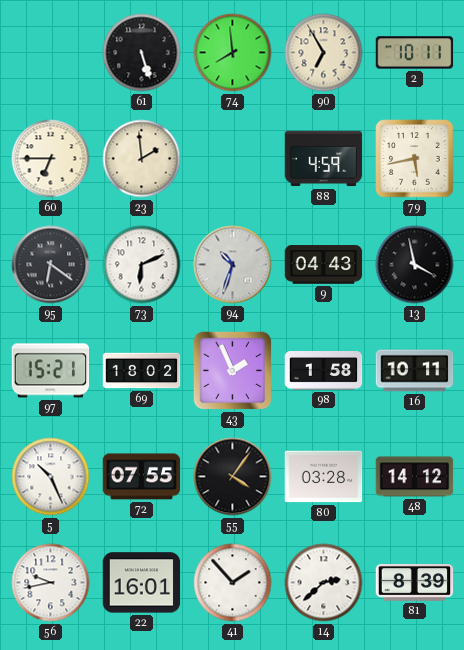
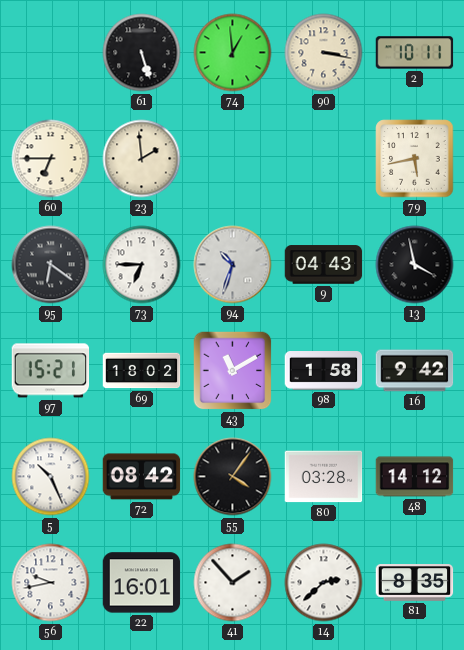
74: 7:59 -> 12:59 (233, 53)
90: 6:55 -> 3:17 (324, 53)
88: 4:59 -> none (324, 159)
73: 6:11 -> 6:45 (142, 265)
43: 1:56 -> 11:10 (233, 371)
16: 10:11 -> 9:42 (415, 371)
72: 07:55 -> 08:42 (142, 477)
81: 8:39 -> 8:35 (415, 583)
